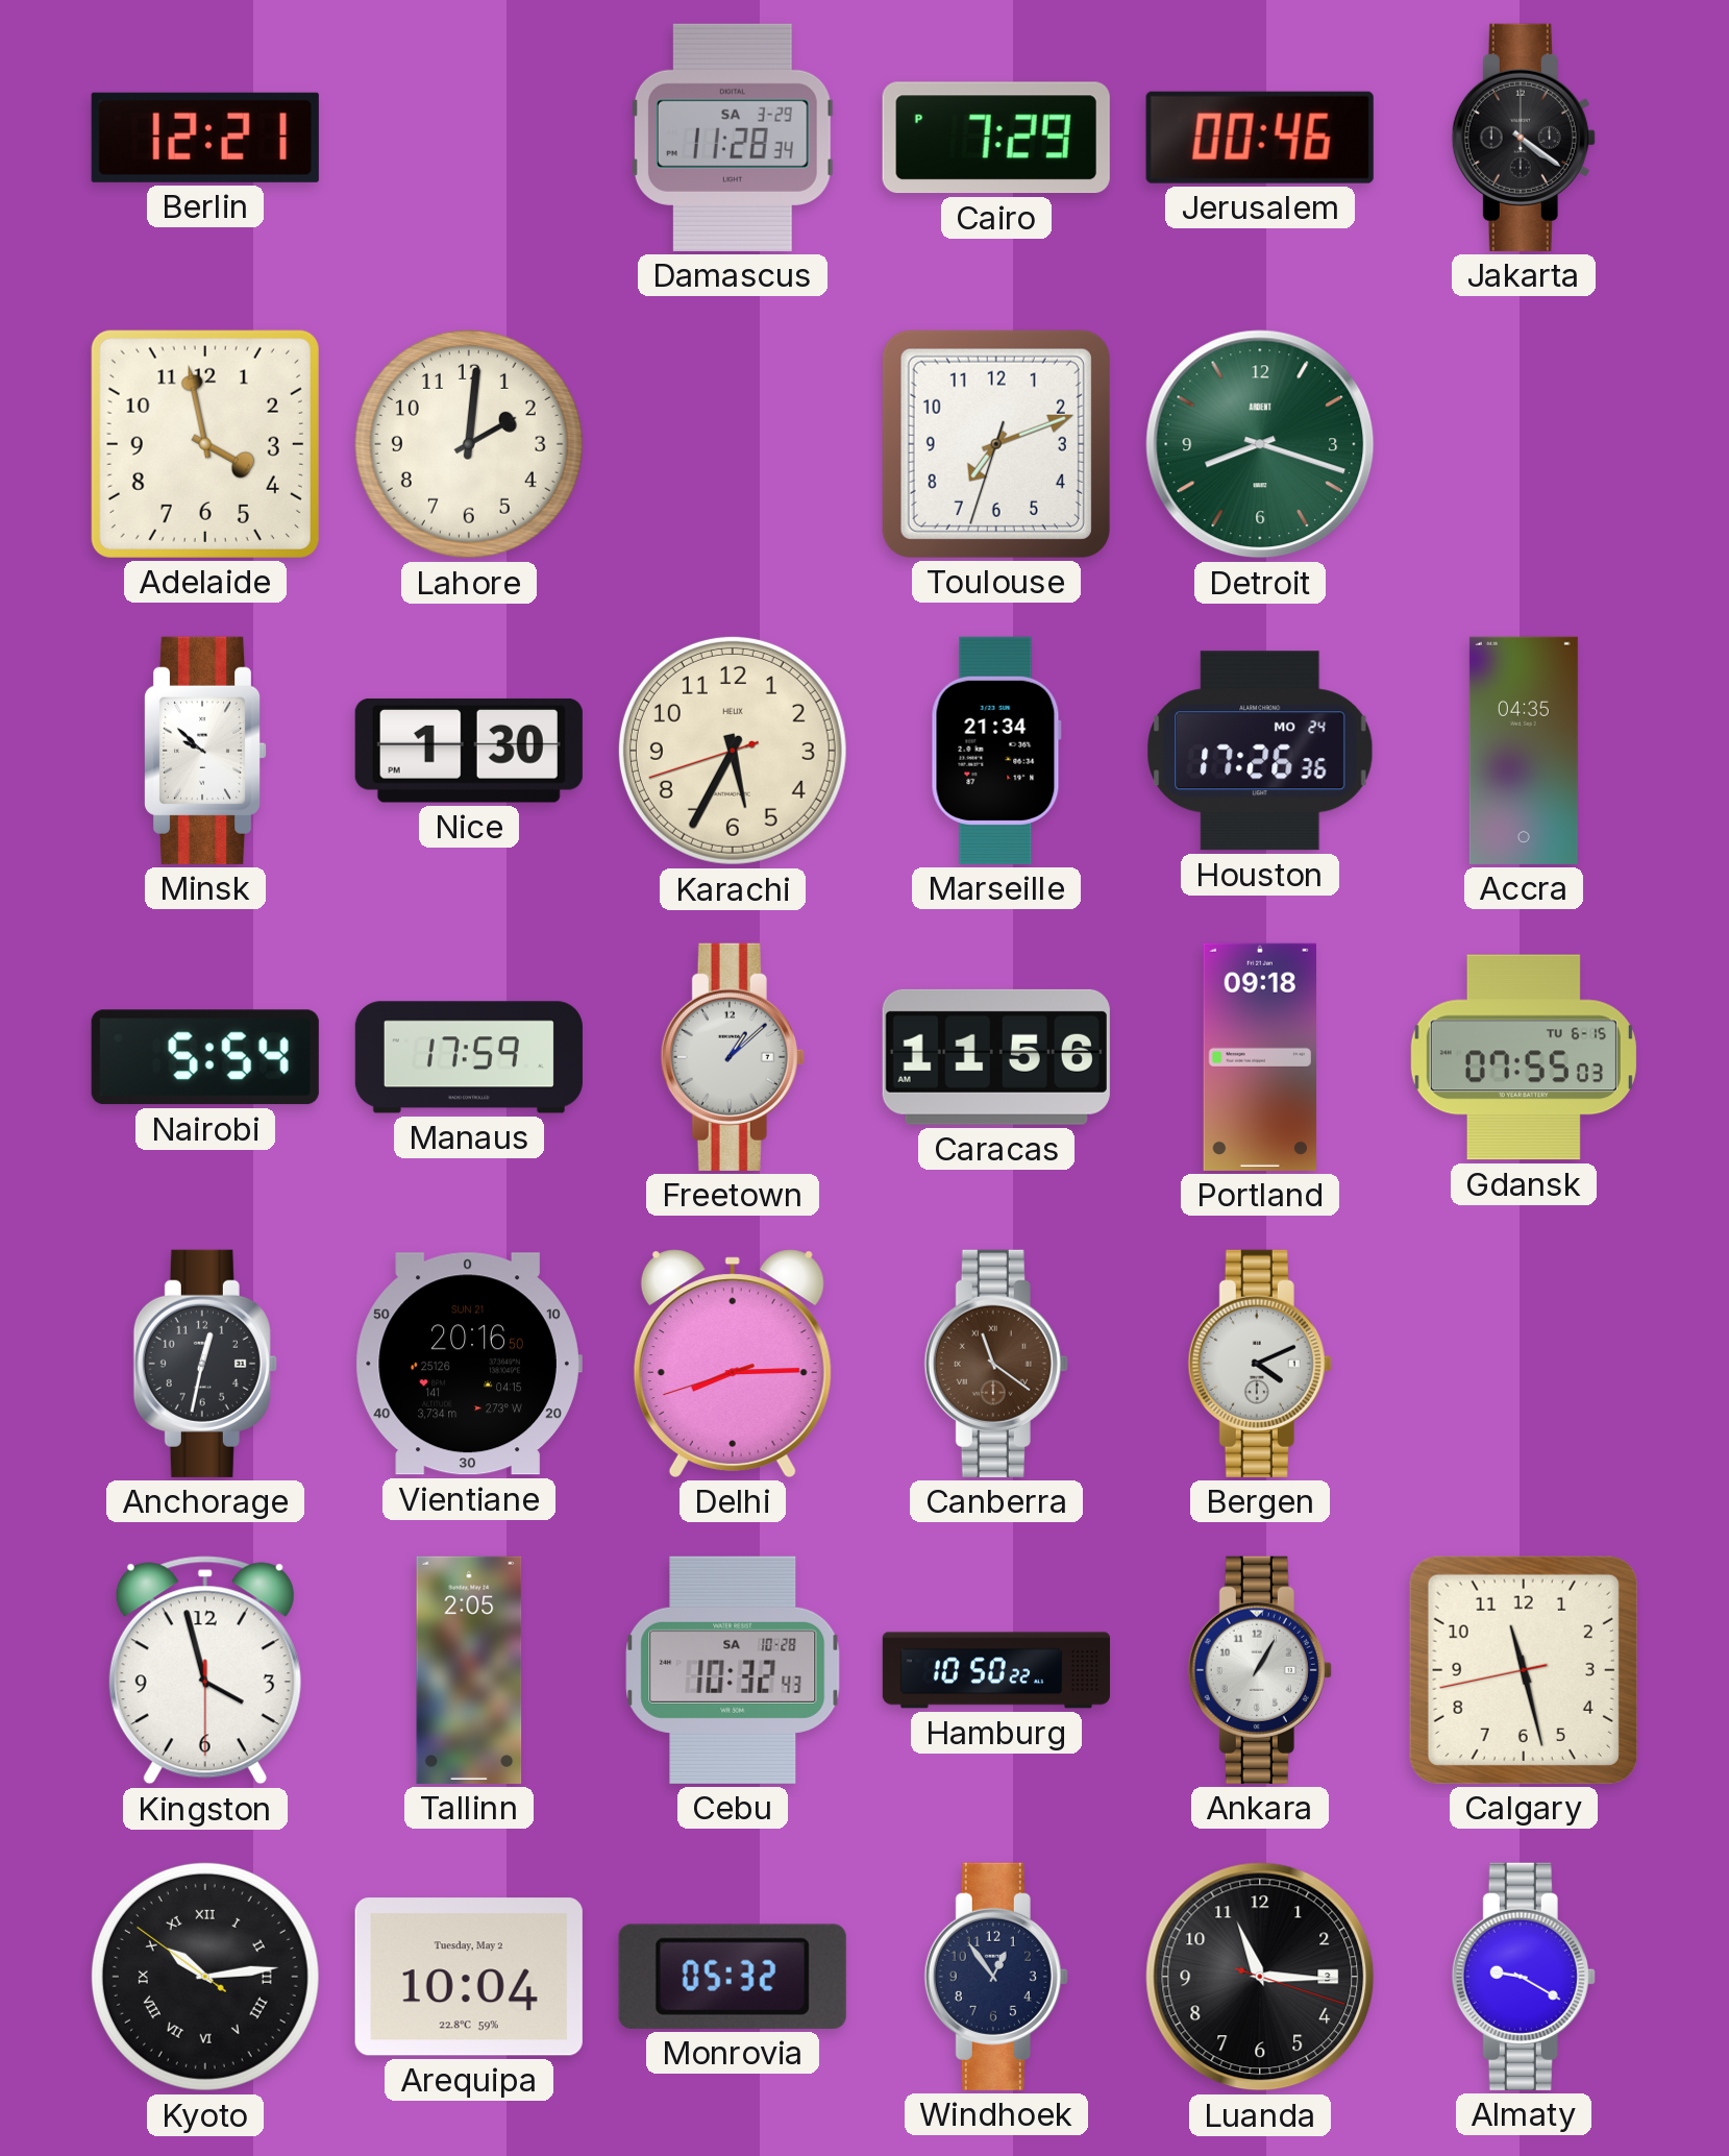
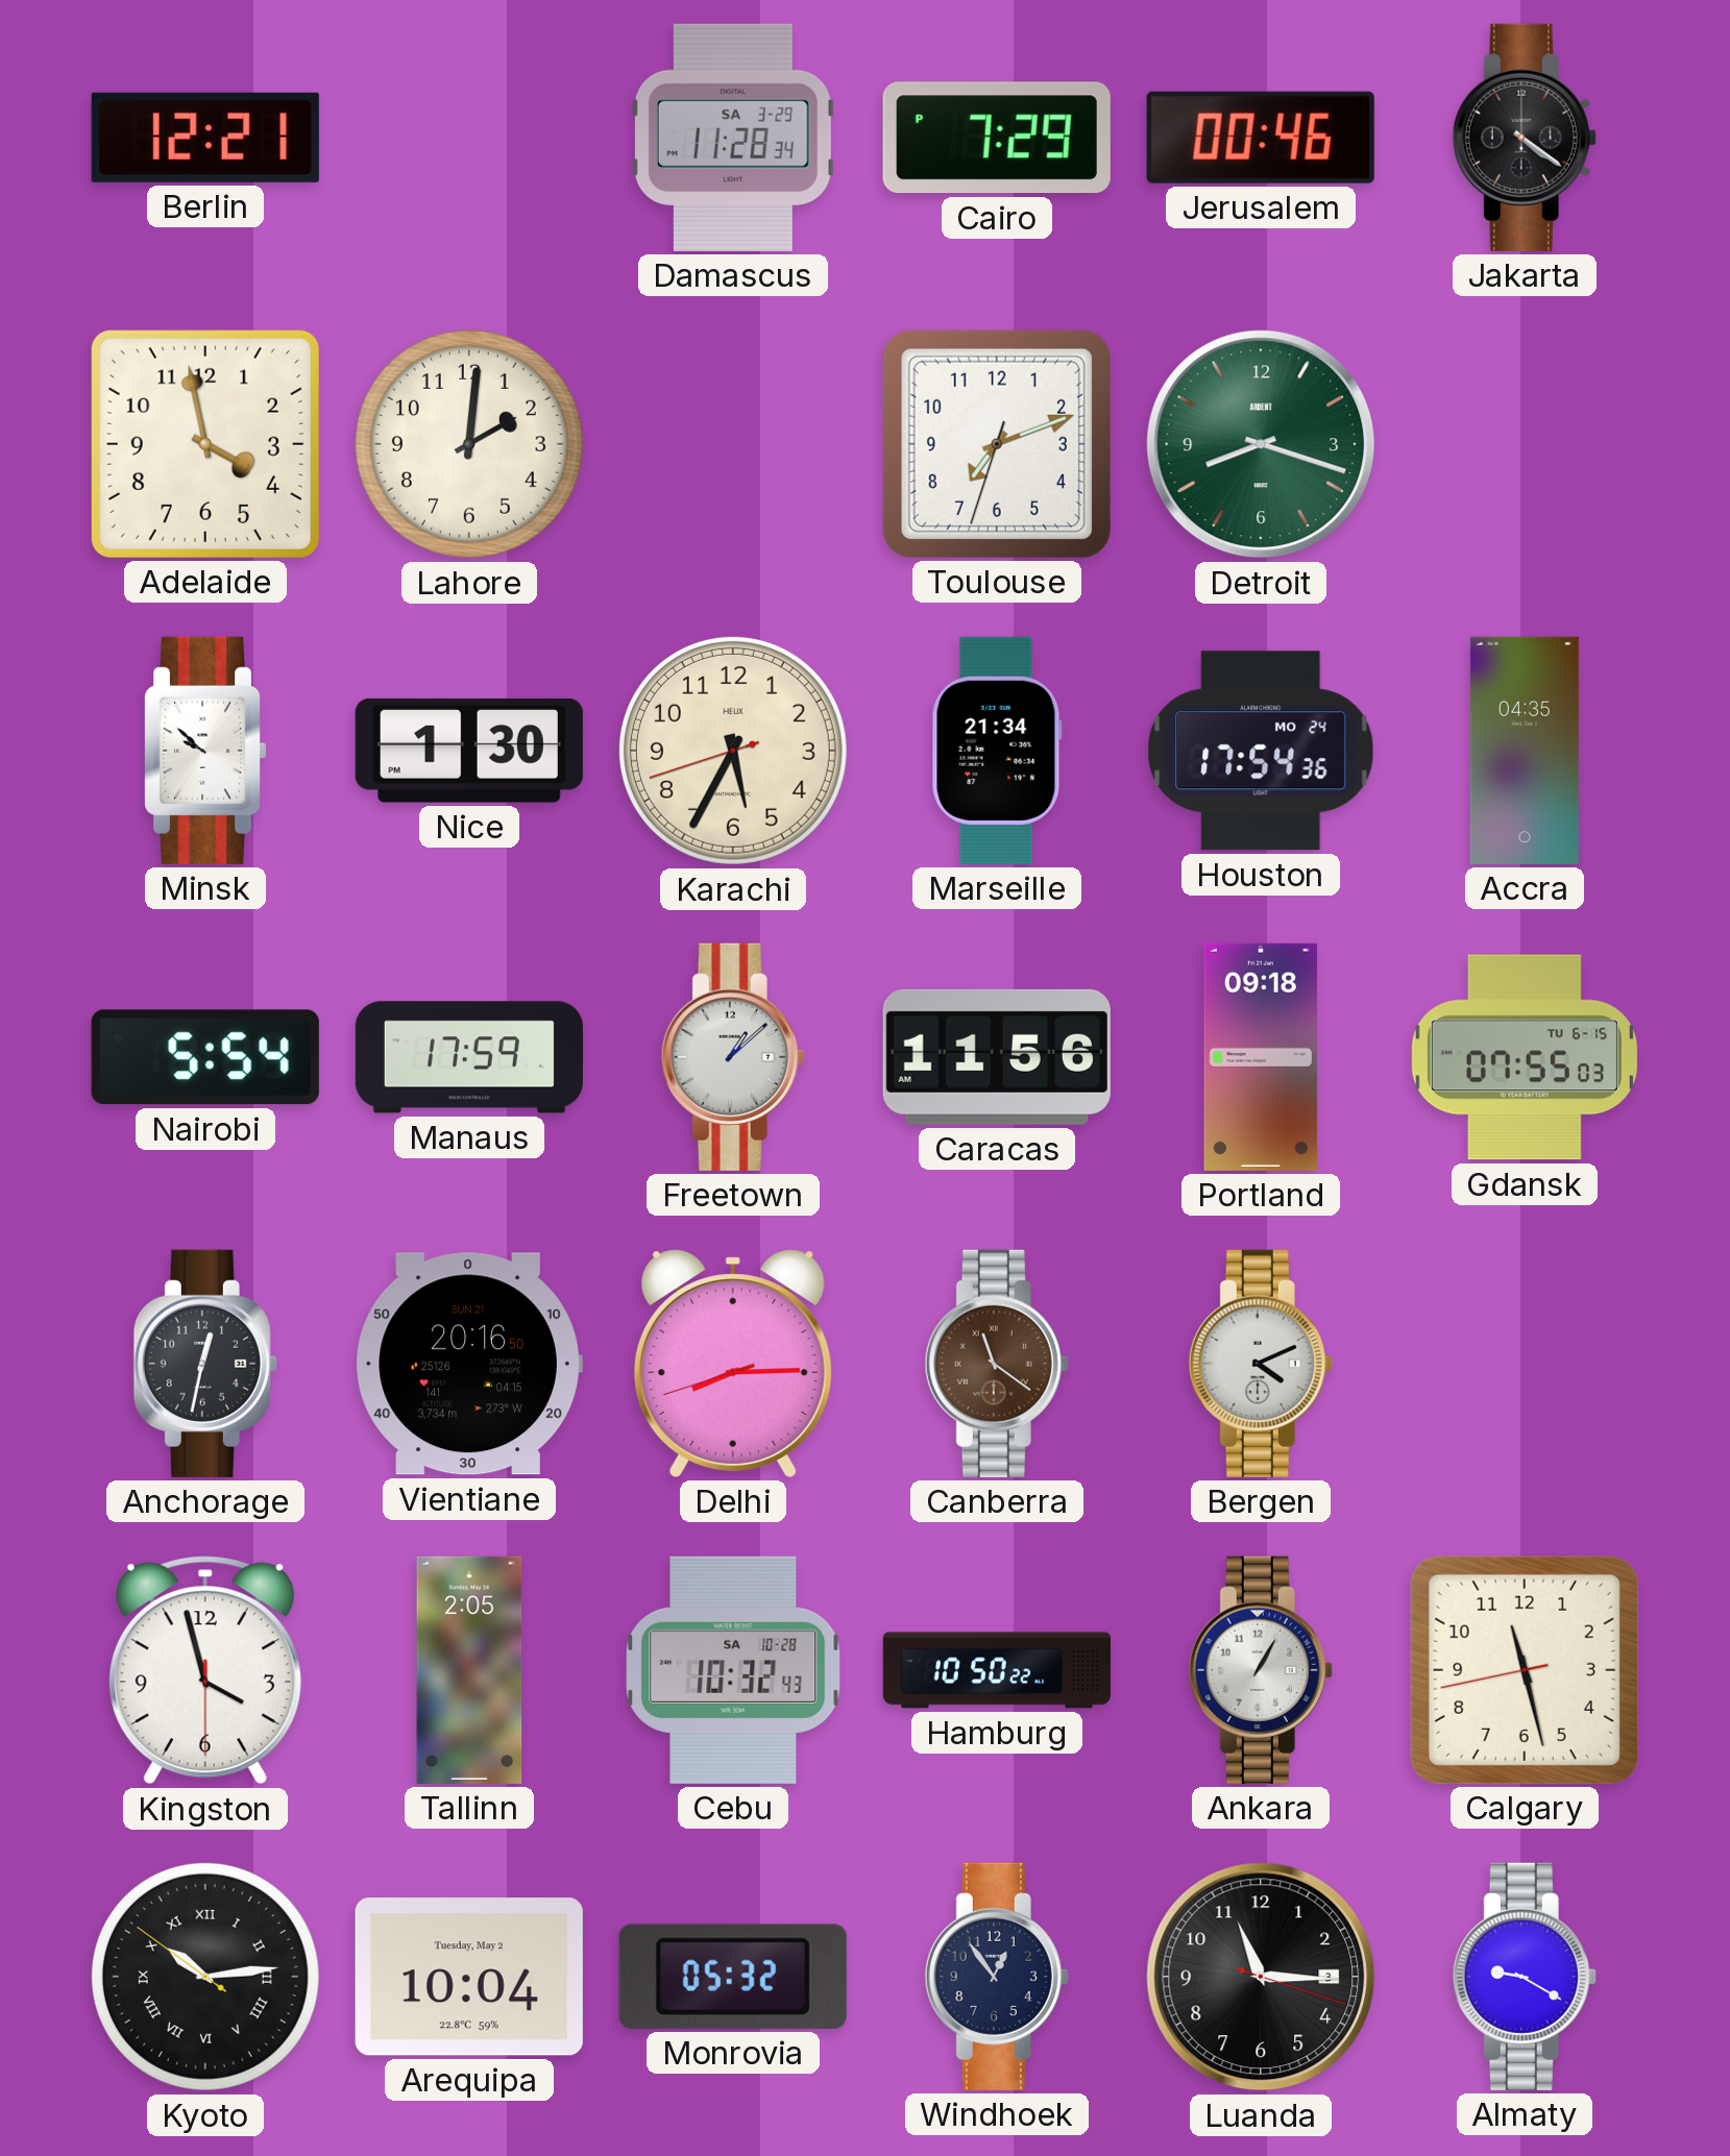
Houston: 17:26 -> 17:54 (1261, 751)
